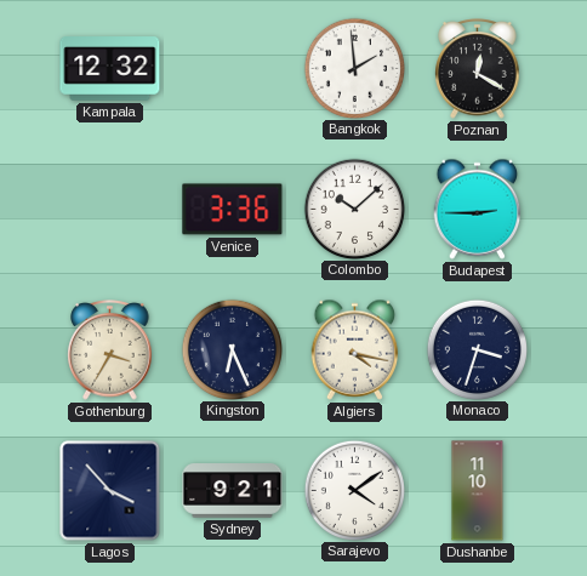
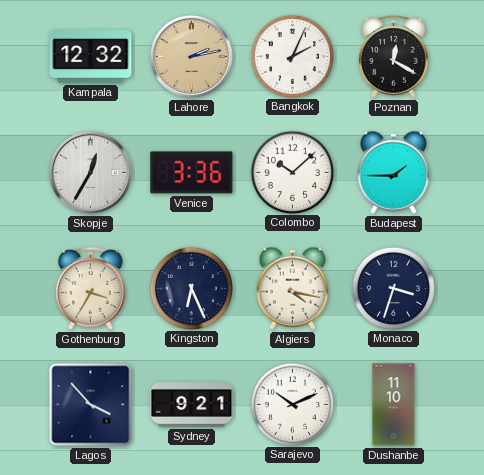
Lahore: none -> 2:13 (191, 56)
Bangkok: 1:59 -> 2:04 (292, 56)
Skopje: none -> 12:35 (90, 172)
Budapest: 2:45 -> 1:45 (394, 172)
Sarajevo: 4:09 -> 10:11 (292, 404)
